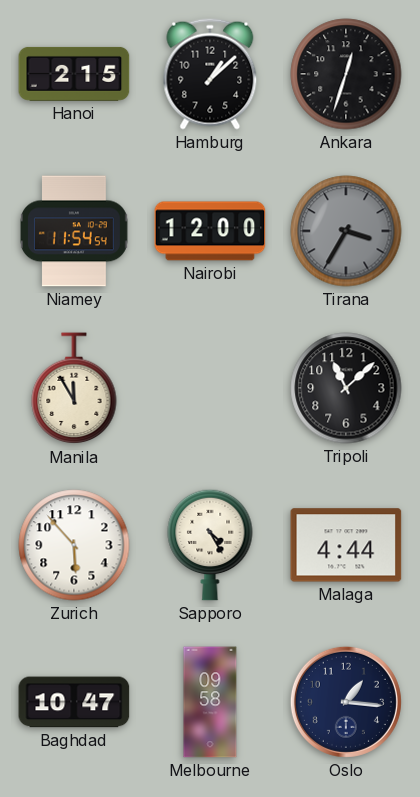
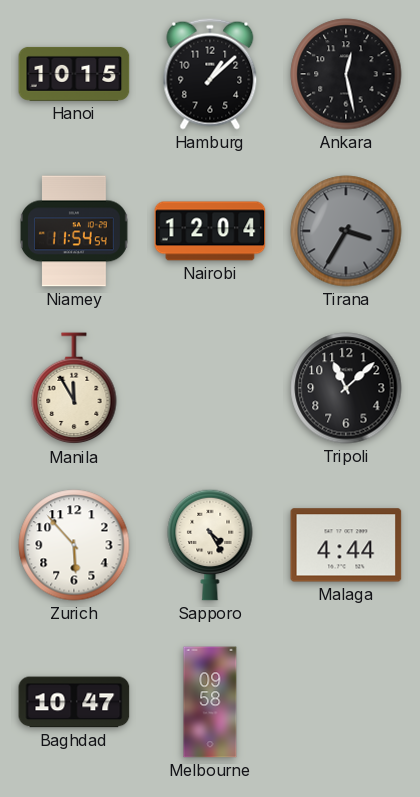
Hanoi: 2:15 -> 10:15 (74, 74)
Ankara: 12:33 -> 12:28 (346, 74)
Nairobi: 12:00 -> 12:04 (210, 231)
Oslo: 1:16 -> none (346, 702)
